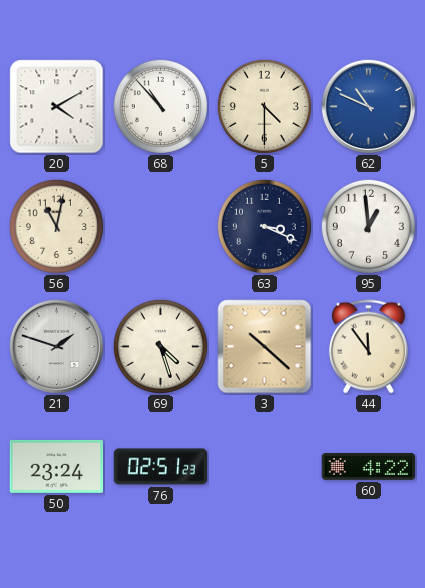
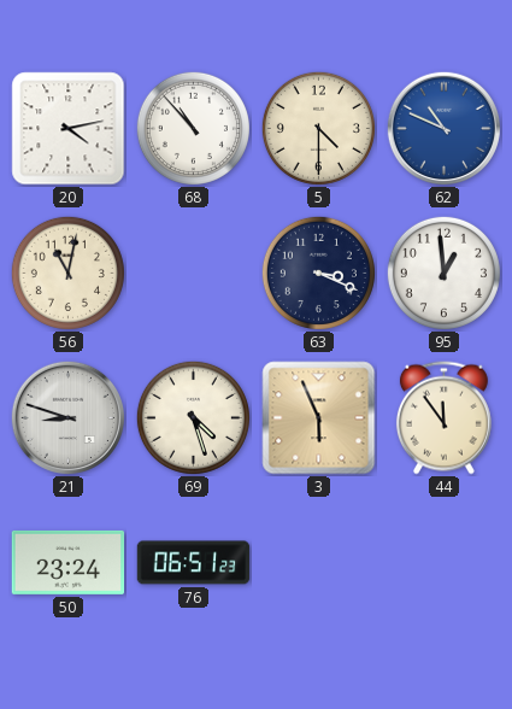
20: 4:10 -> 4:13 (69, 129)
21: 1:48 -> 8:48 (67, 417)
3: 10:22 -> 5:56 (319, 418)
76: 02:51 -> 06:51 (194, 563)
60: 4:22 -> none (369, 467)
